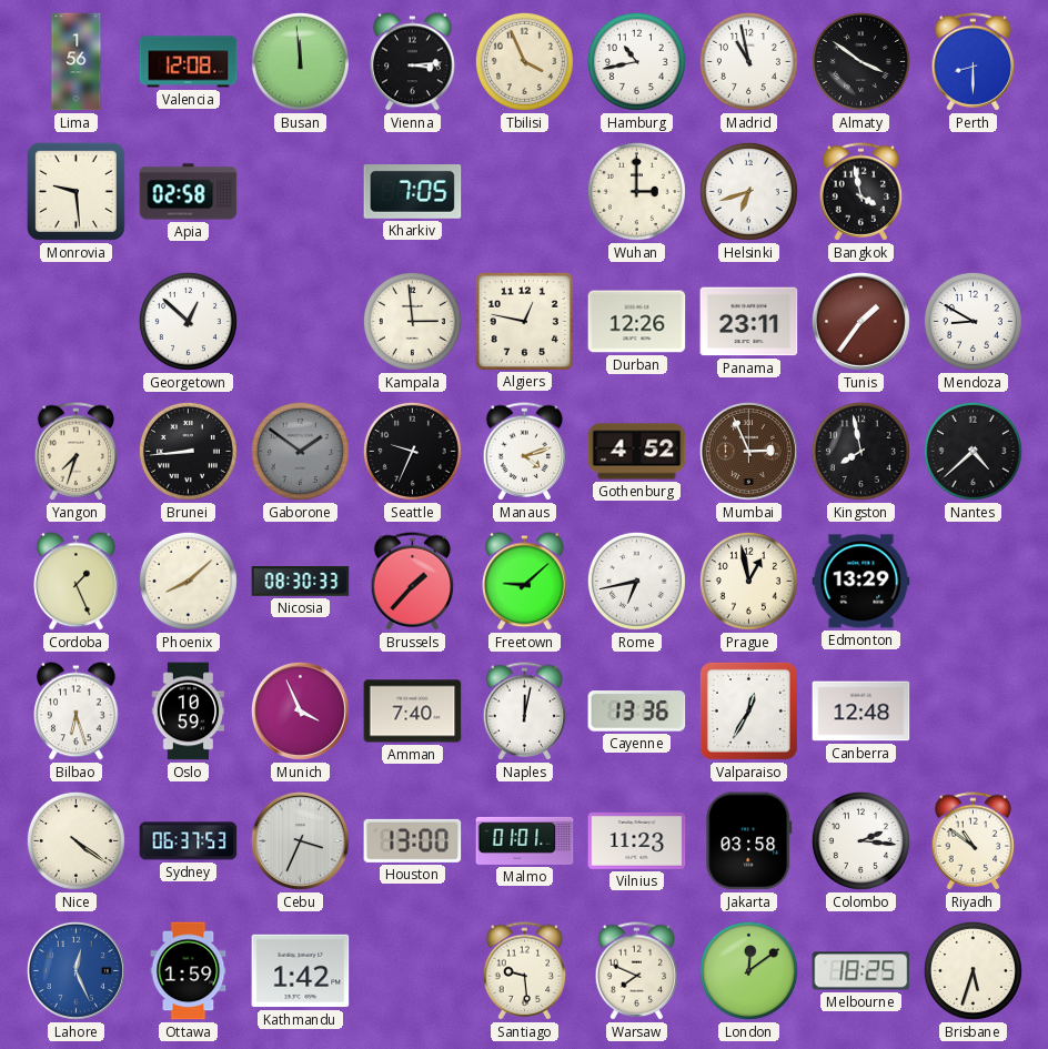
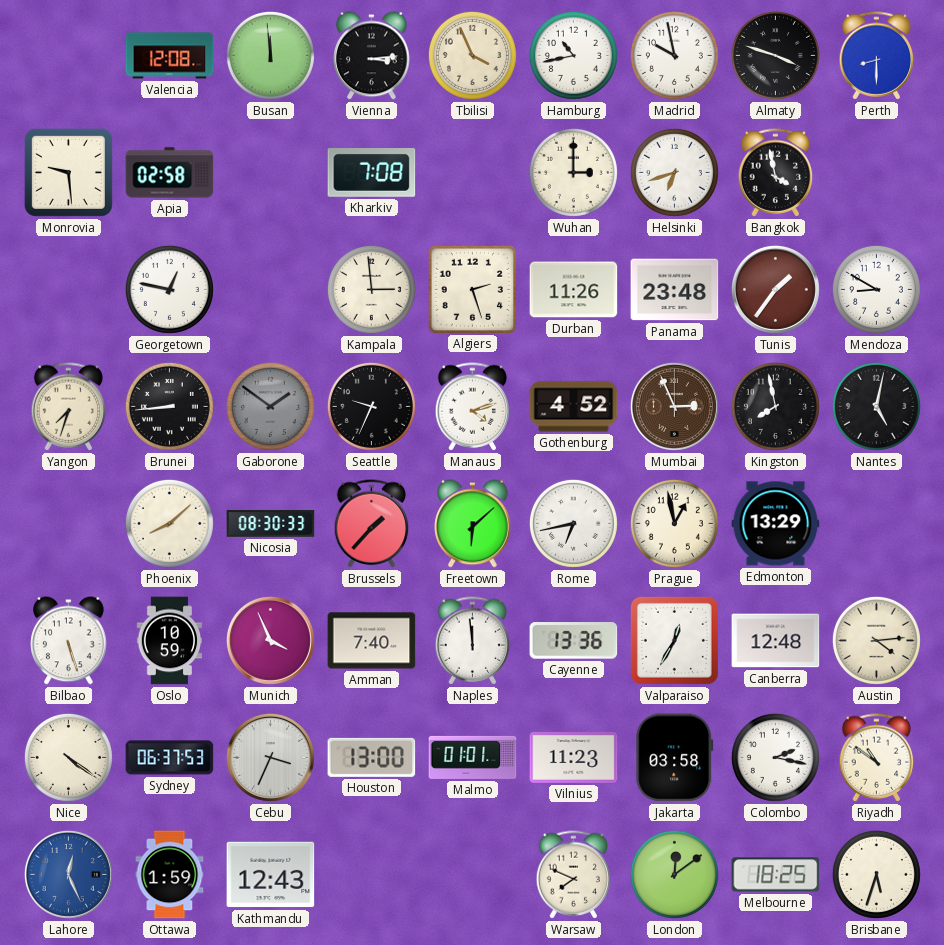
Lima: 1:56 -> none (77, 62)
Madrid: 10:58 -> 9:58 (674, 55)
Almaty: 3:51 -> 3:48 (775, 55)
Kharkiv: 7:05 -> 7:08 (372, 173)
Georgetown: 12:52 -> 12:47 (169, 289)
Algiers: 12:47 -> 2:27 (472, 289)
Durban: 12:26 -> 11:26 (574, 290)
Panama: 23:11 -> 23:48 (675, 290)
Nantes: 4:38 -> 5:02 (876, 406)
Cordoba: 1:26 -> none (77, 582)
Freetown: 9:08 -> 6:08 (473, 524)
Bilbao: 6:27 -> 5:27 (69, 641)
Naples: 12:02 -> 11:59 (473, 641)
Austin: none -> 4:14 (876, 640)
Colombo: 2:16 -> 2:17 (775, 757)
Kathmandu: 1:42 -> 12:43 (271, 875)
Santiago: 9:29 -> none (525, 971)
